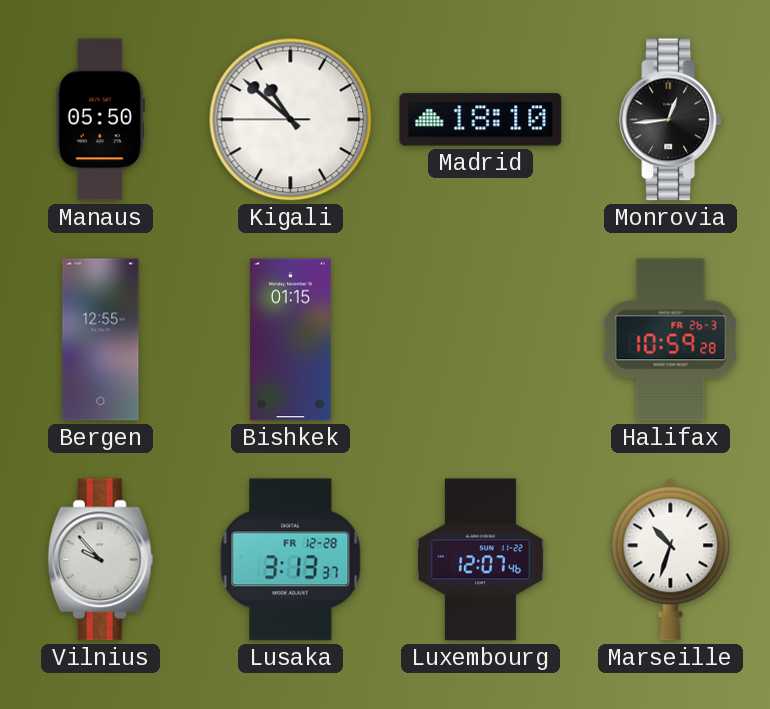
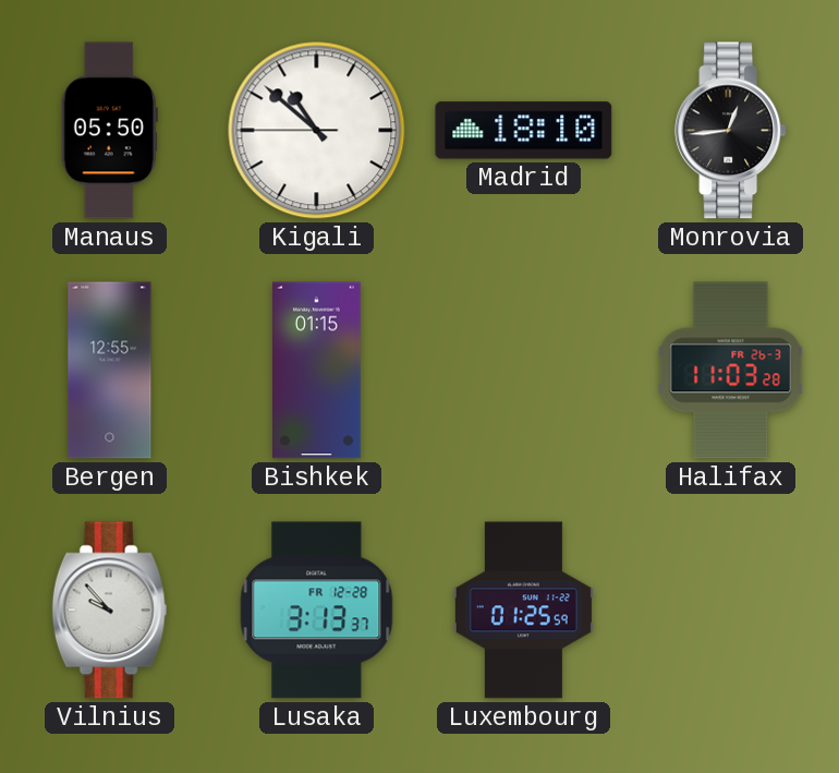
Halifax: 10:59 -> 11:03 (731, 371)
Luxembourg: 12:07 -> 01:25 (523, 611)
Marseille: 10:33 -> none (671, 559)
